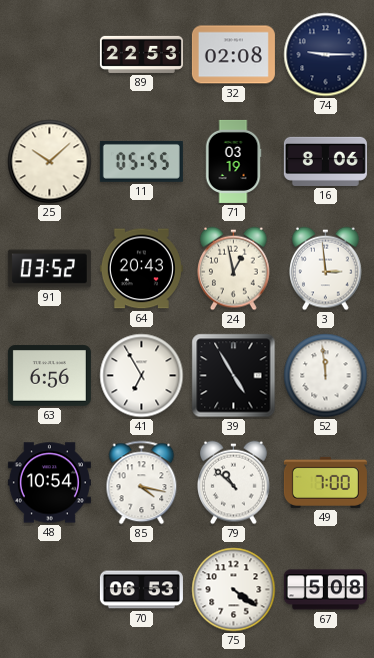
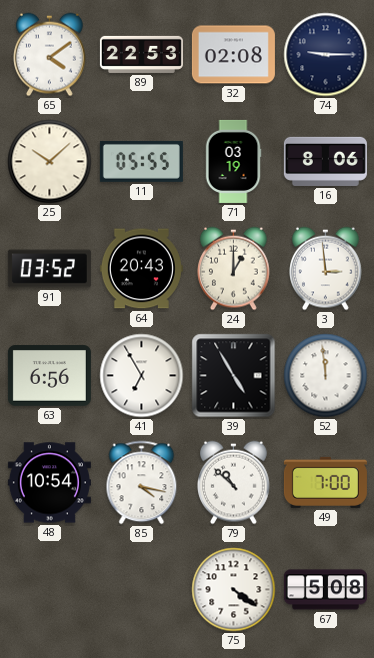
65: none -> 4:09 (50, 55)
24: 12:58 -> 1:00 (234, 269)
70: 06:53 -> none (141, 590)
